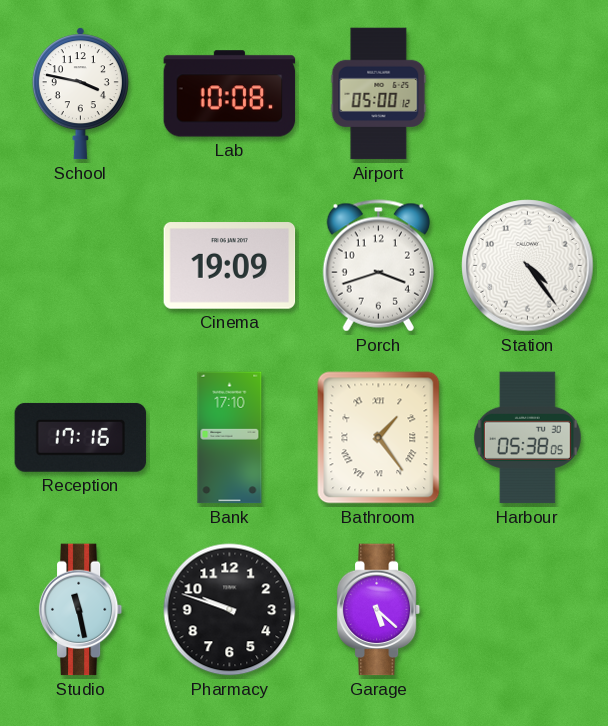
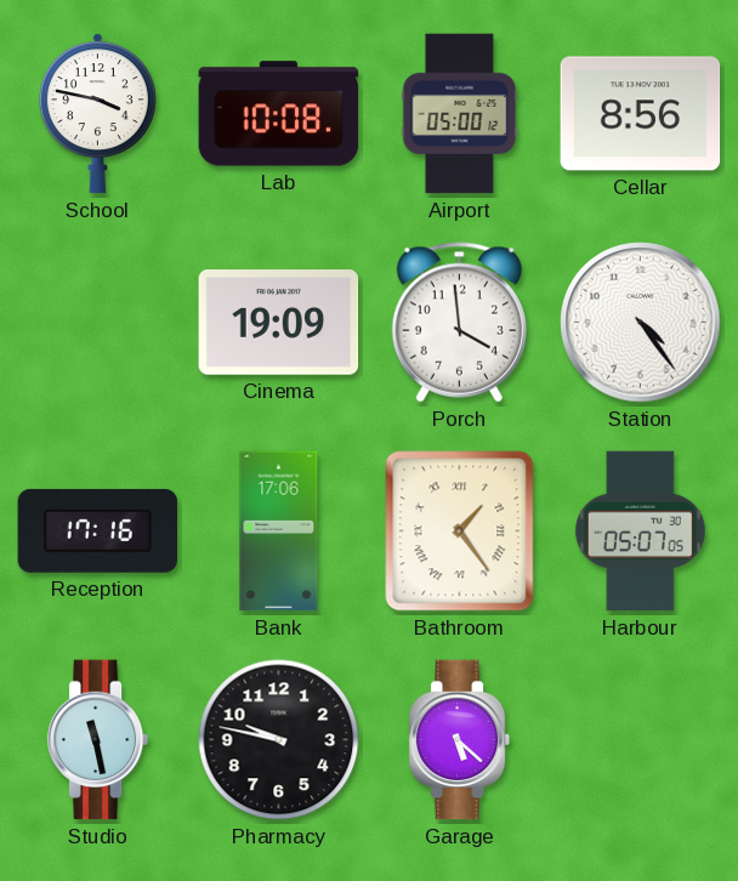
Cellar: none -> 8:56 (641, 114)
Porch: 3:42 -> 3:59 (459, 323)
Bank: 17:10 -> 17:06 (279, 532)
Harbour: 05:38 -> 05:07 (640, 532)
Pharmacy: 9:48 -> 9:47 (279, 740)
